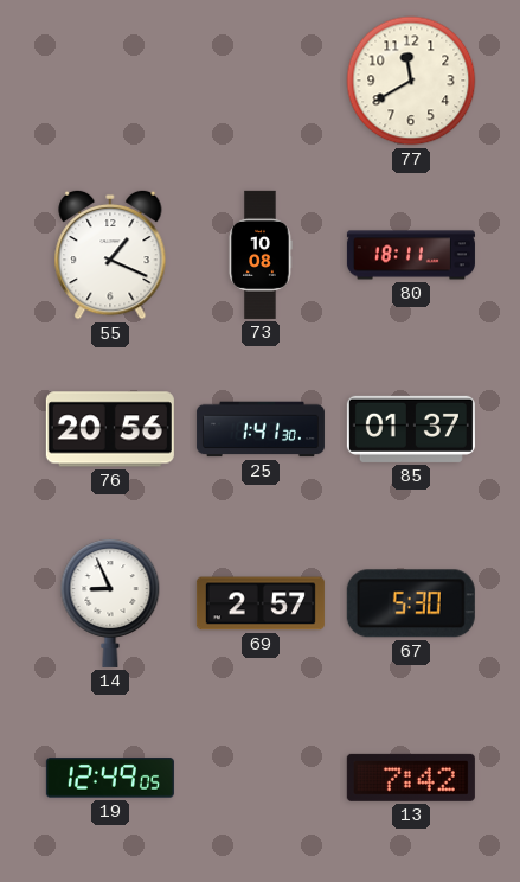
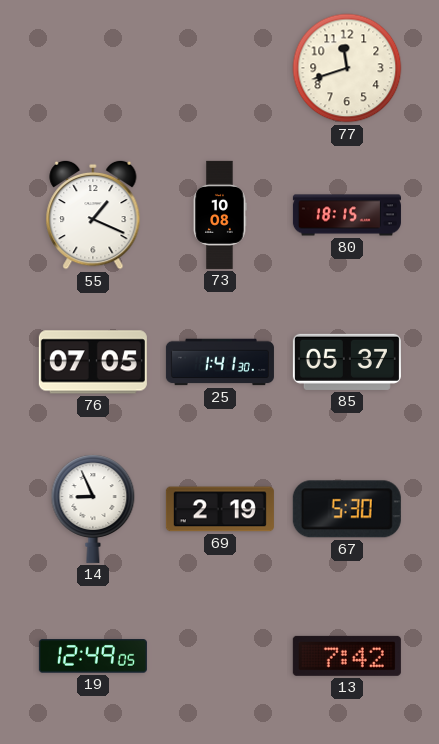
77: 11:40 -> 11:42 (347, 68)
80: 18:11 -> 18:15 (347, 215)
76: 20:56 -> 07:05 (93, 362)
85: 01:37 -> 05:37 (347, 362)
69: 2:57 -> 2:19 (220, 509)
